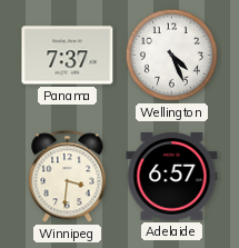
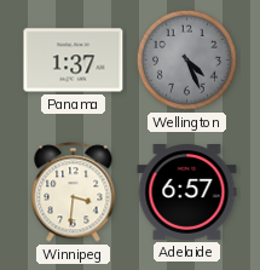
Panama: 7:37 -> 1:37 (74, 61)
Wellington dial: white -> grey (186, 59)
